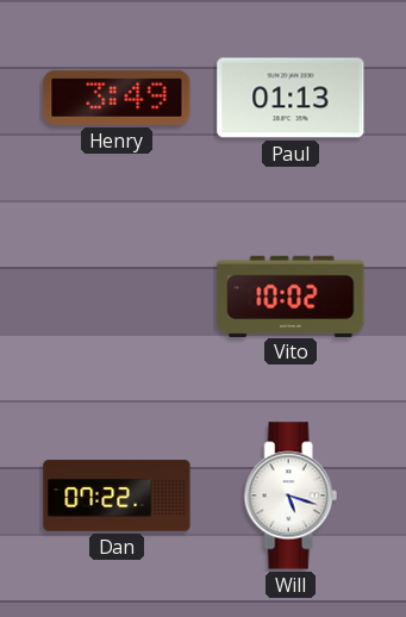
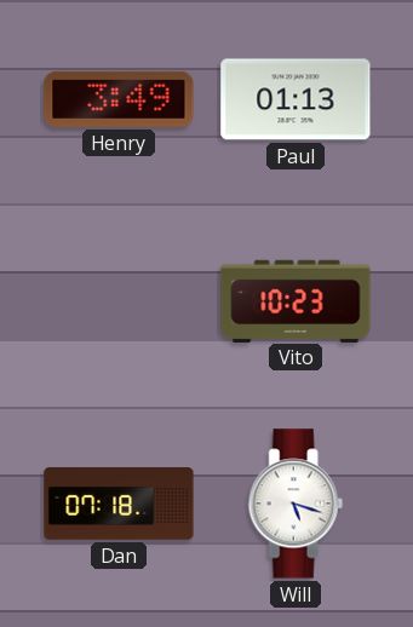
Vito: 10:02 -> 10:23 (296, 300)
Dan: 07:22 -> 07:18 (119, 504)
